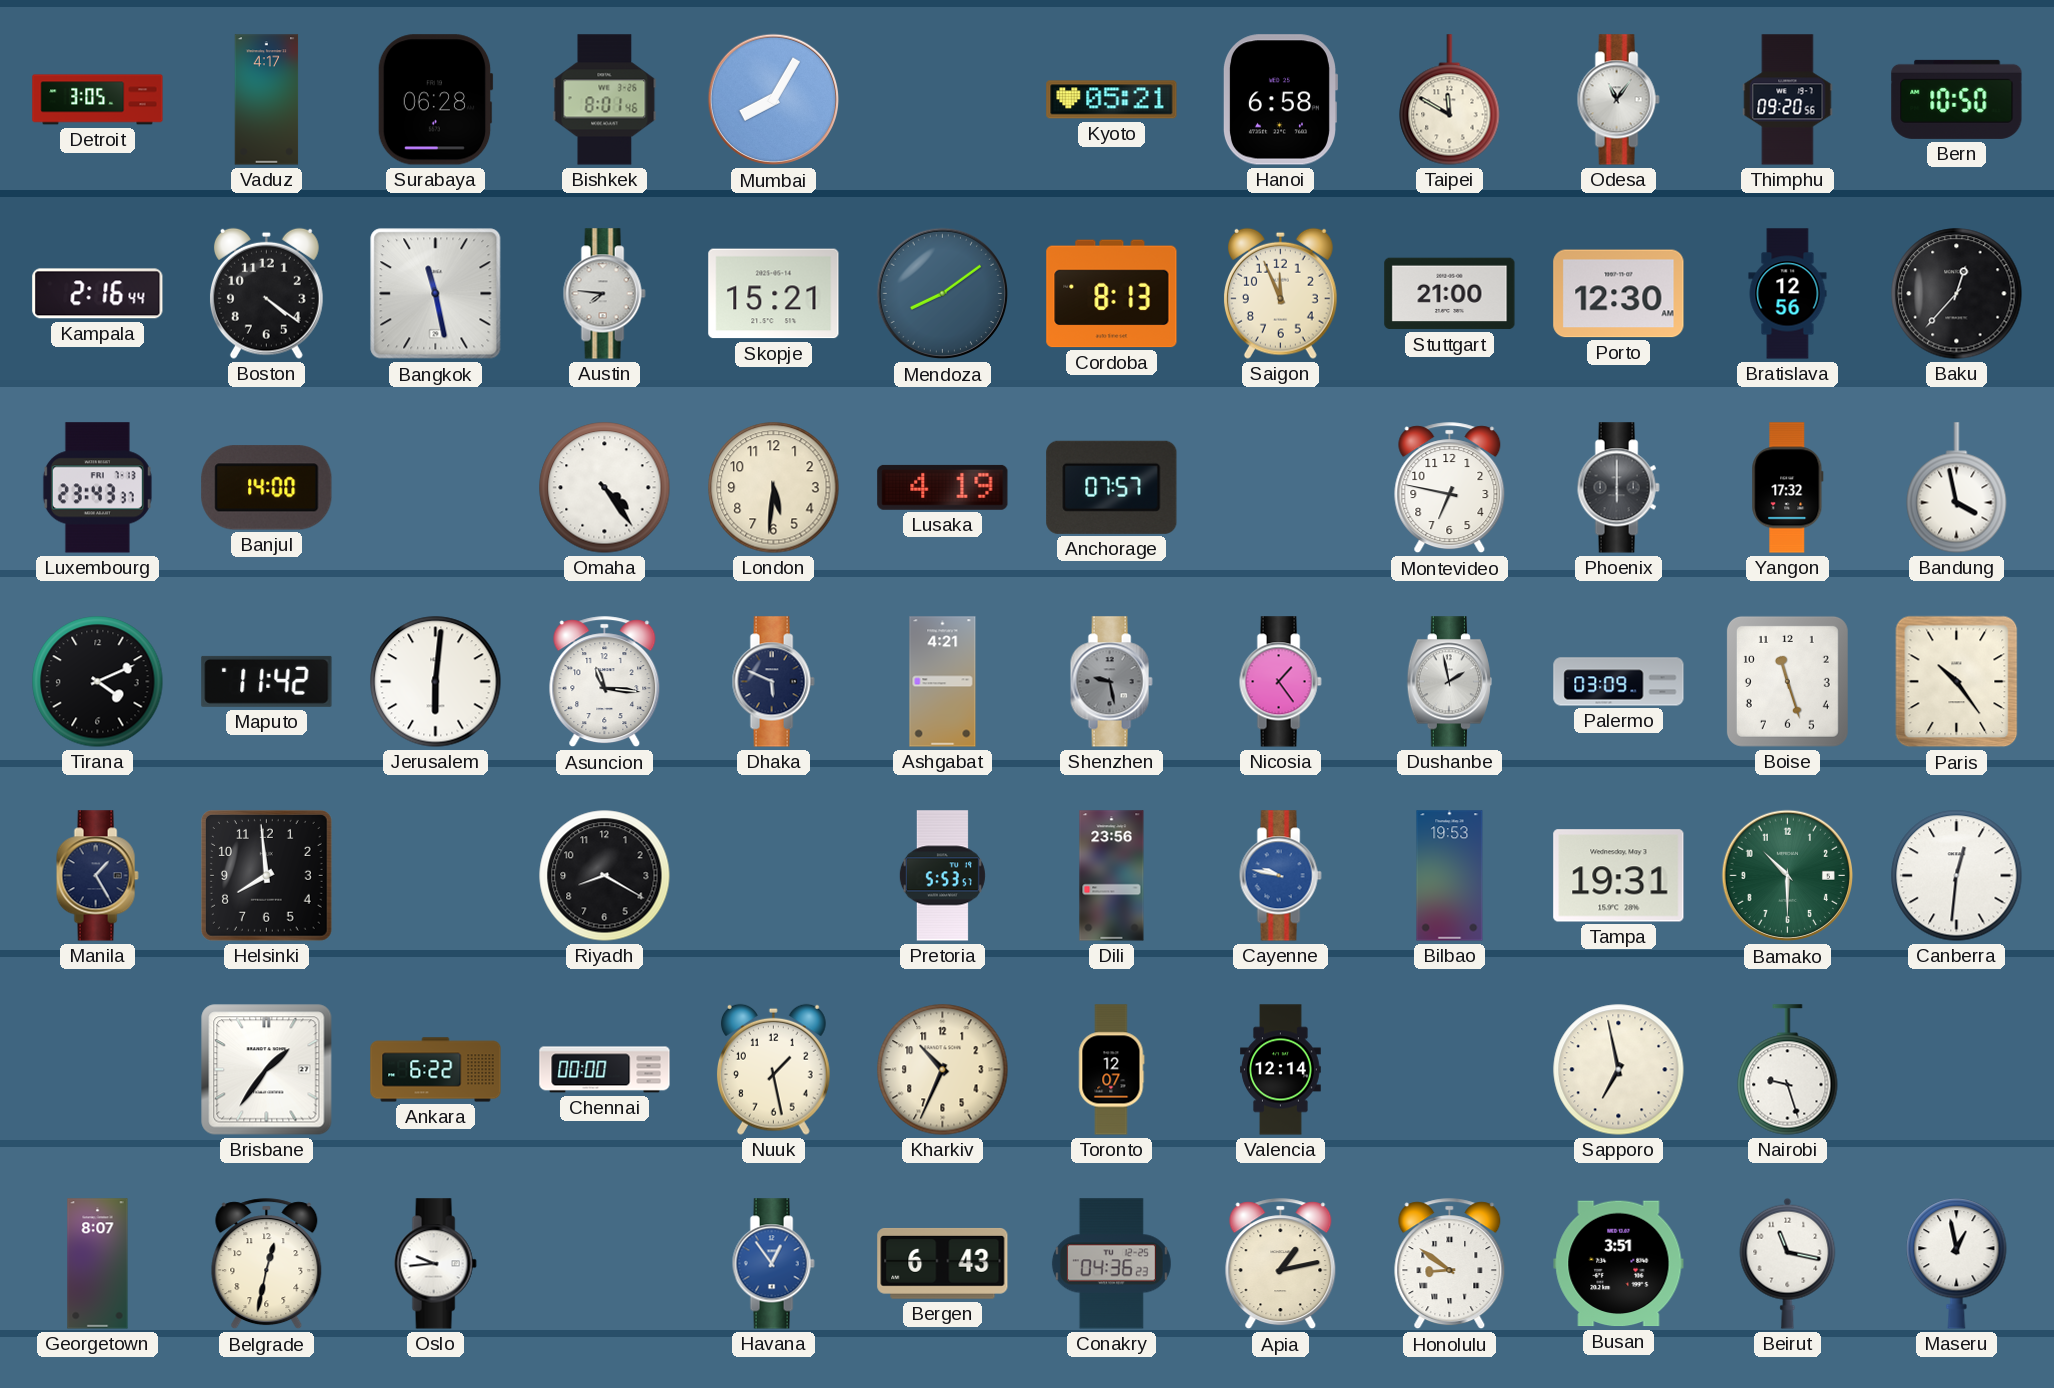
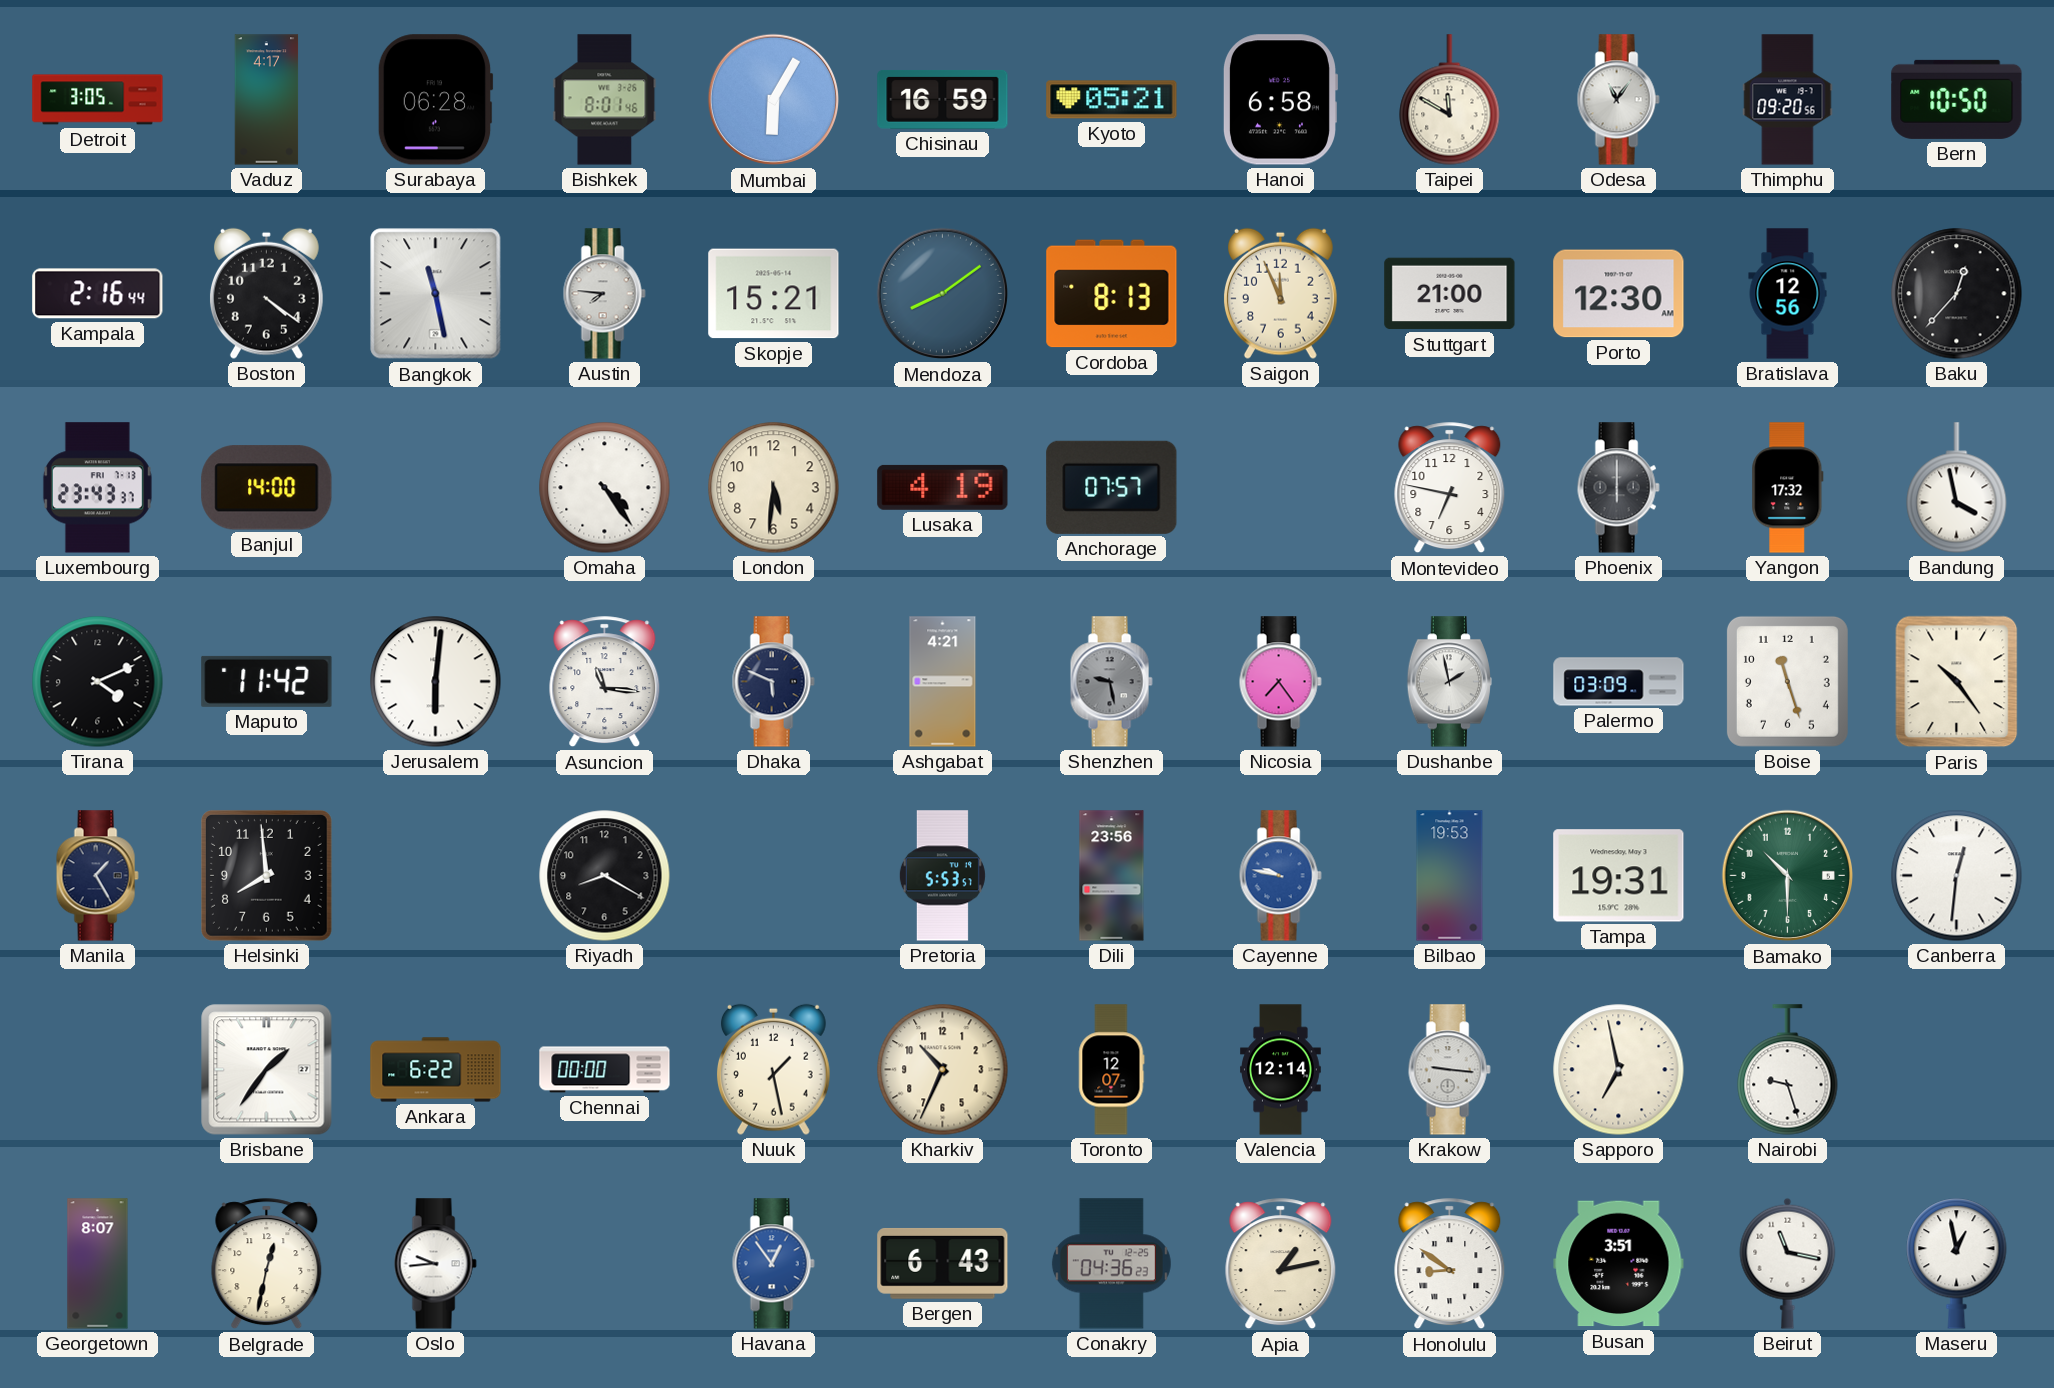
Mumbai: 8:05 -> 6:05 (774, 100)
Chisinau: none -> 16:59 (943, 99)
Nicosia: 1:24 -> 7:24 (1280, 682)
Krakow: none -> 9:16 (1449, 1070)
